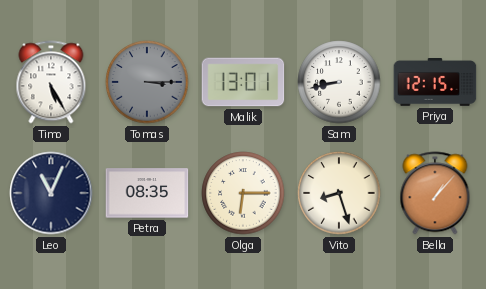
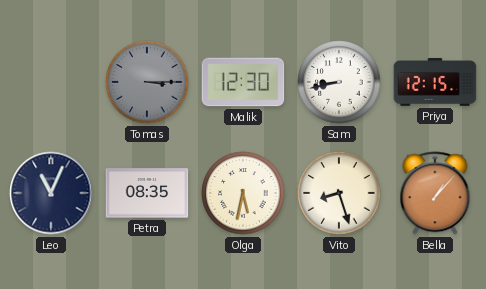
Timo: 5:25 -> none (51, 82)
Malik: 13:01 -> 12:30 (243, 82)
Olga: 6:15 -> 5:32 (243, 193)
